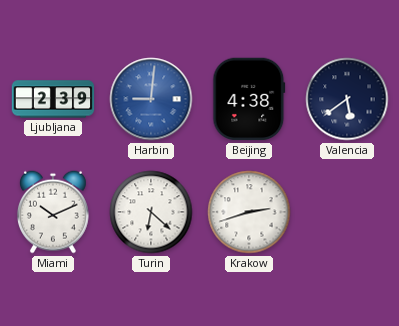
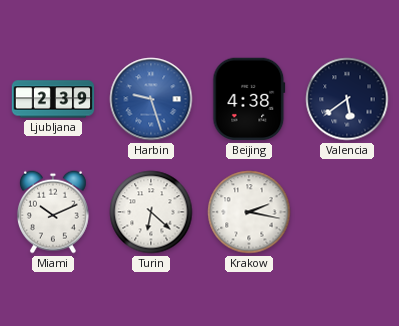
Harbin: 9:01 -> 9:27 (151, 99)
Krakow: 2:42 -> 2:17 (249, 212)
